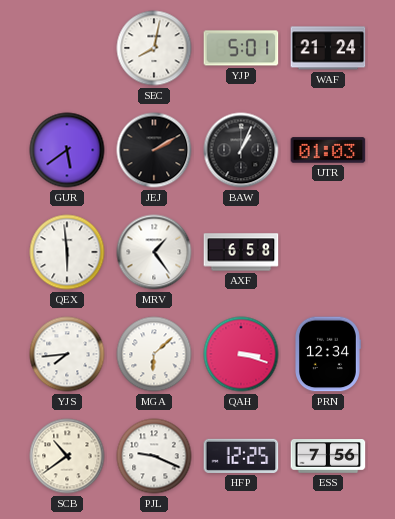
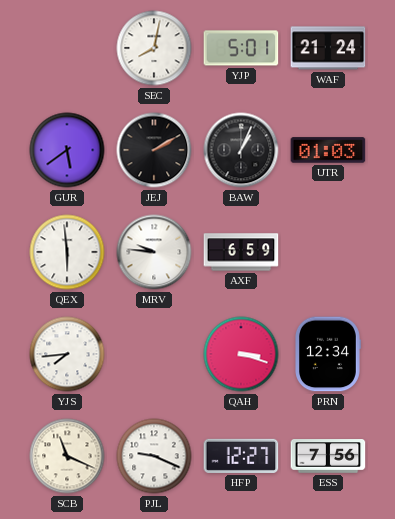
MRV: 1:24 -> 9:46 (154, 252)
AXF: 6:58 -> 6:59 (241, 252)
MGA: 6:08 -> none (154, 354)
SCB: 10:39 -> 11:19 (67, 456)
HFP: 12:25 -> 12:27 (241, 456)
